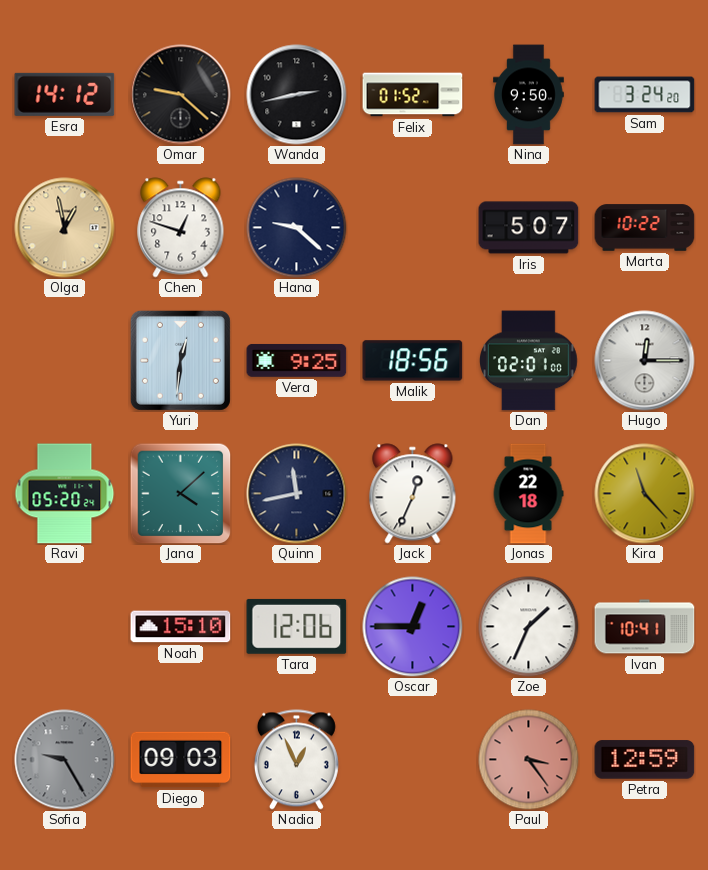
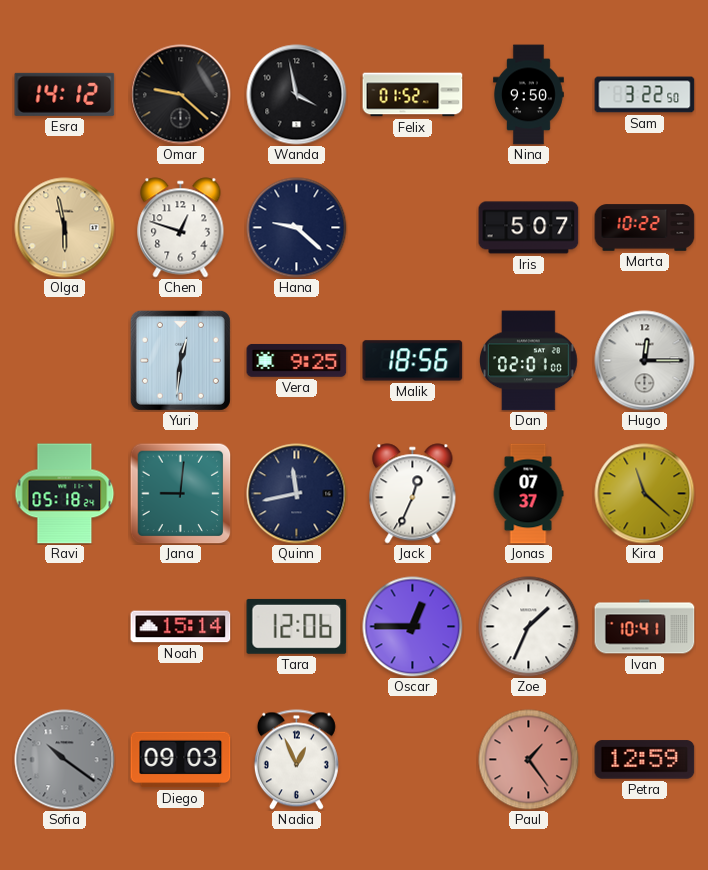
Wanda: 2:43 -> 3:58 (297, 95)
Sam: 3:24 -> 3:22 (645, 95)
Olga: 12:58 -> 5:58 (65, 228)
Ravi: 05:20 -> 05:18 (65, 494)
Jana: 4:08 -> 9:01 (180, 493)
Jonas: 22:18 -> 07:37 (528, 494)
Kira: 11:23 -> 11:22 (645, 494)
Noah: 15:10 -> 15:14 (181, 627)
Sofia: 9:25 -> 10:21 (65, 760)
Paul: 3:24 -> 1:24 (529, 760)
